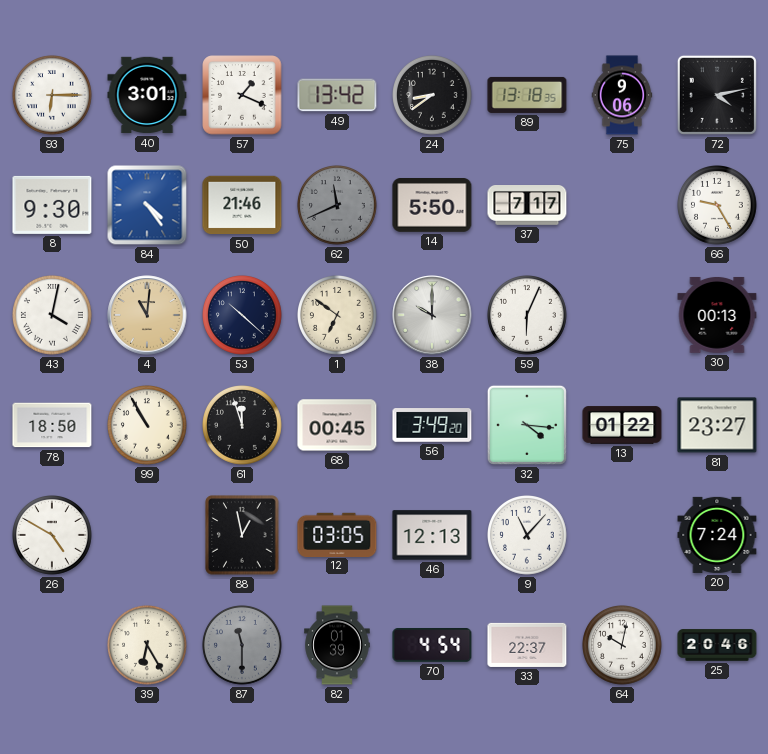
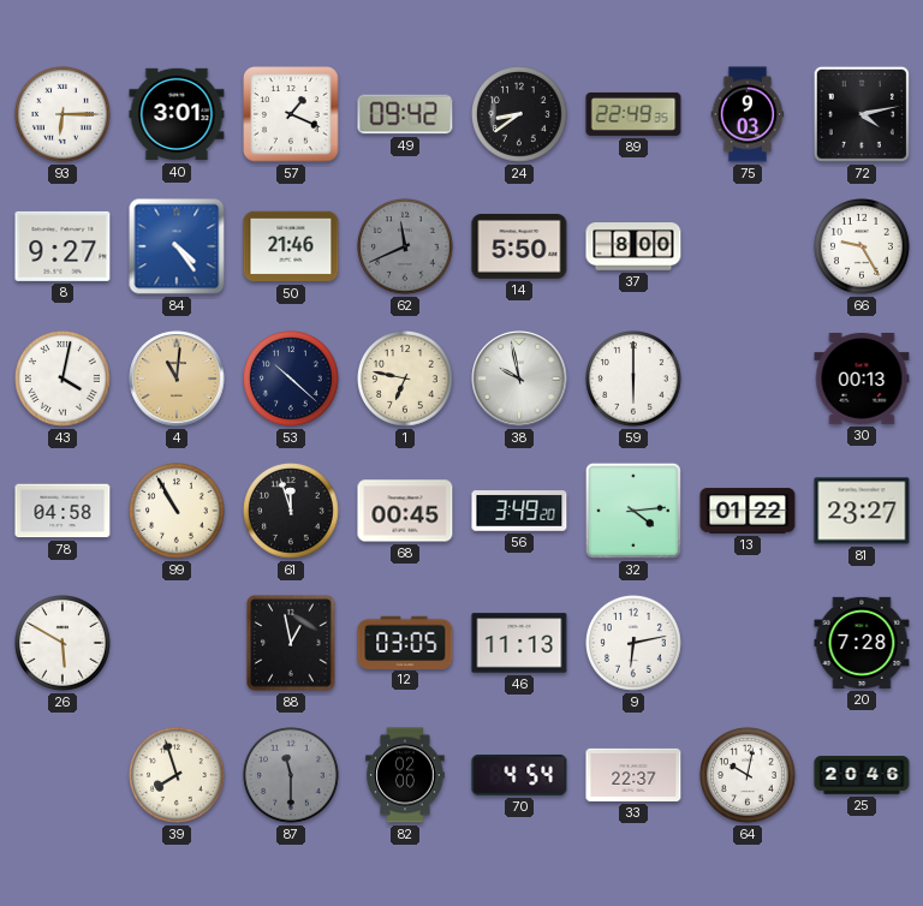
49: 13:42 -> 09:42 (405, 114)
89: 13:18 -> 22:49 (633, 114)
75: 9:06 -> 9:03 (748, 114)
8: 9:30 -> 9:27 (62, 246)
37: 7:17 -> 8:00 (633, 248)
1: 6:51 -> 6:47 (406, 380)
38: 10:00 -> 9:58 (519, 379)
59: 6:04 -> 6:00 (635, 380)
78: 18:50 -> 04:58 (62, 511)
32: 4:16 -> 4:14 (633, 511)
26: 4:50 -> 5:50 (64, 644)
46: 12:13 -> 11:13 (519, 643)
9: 11:07 -> 6:13 (635, 644)
20: 7:24 -> 7:28 (862, 643)
39: 6:25 -> 7:57 (178, 776)
82: 01:39 -> 02:00 (405, 775)
